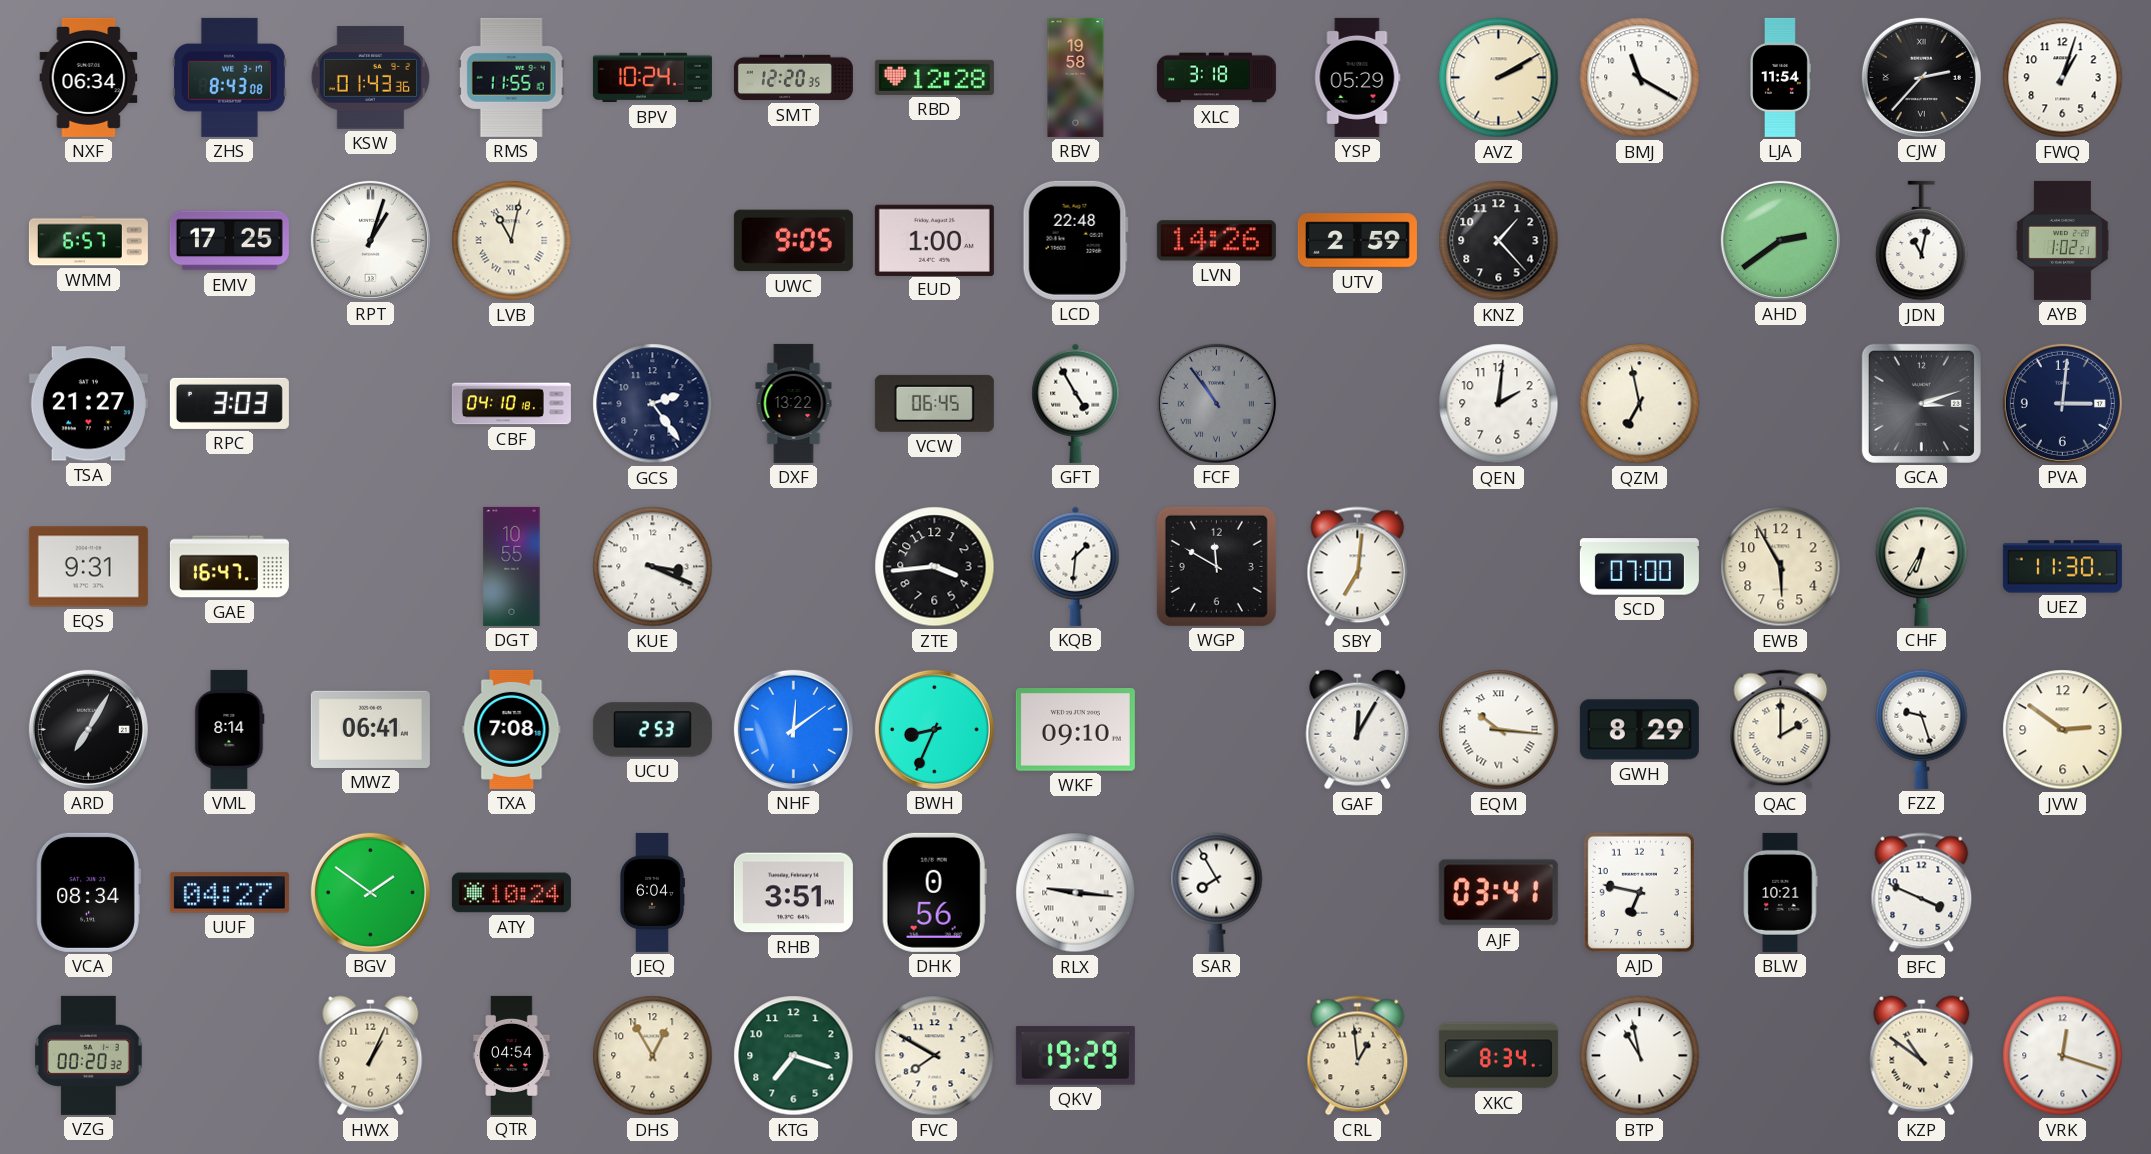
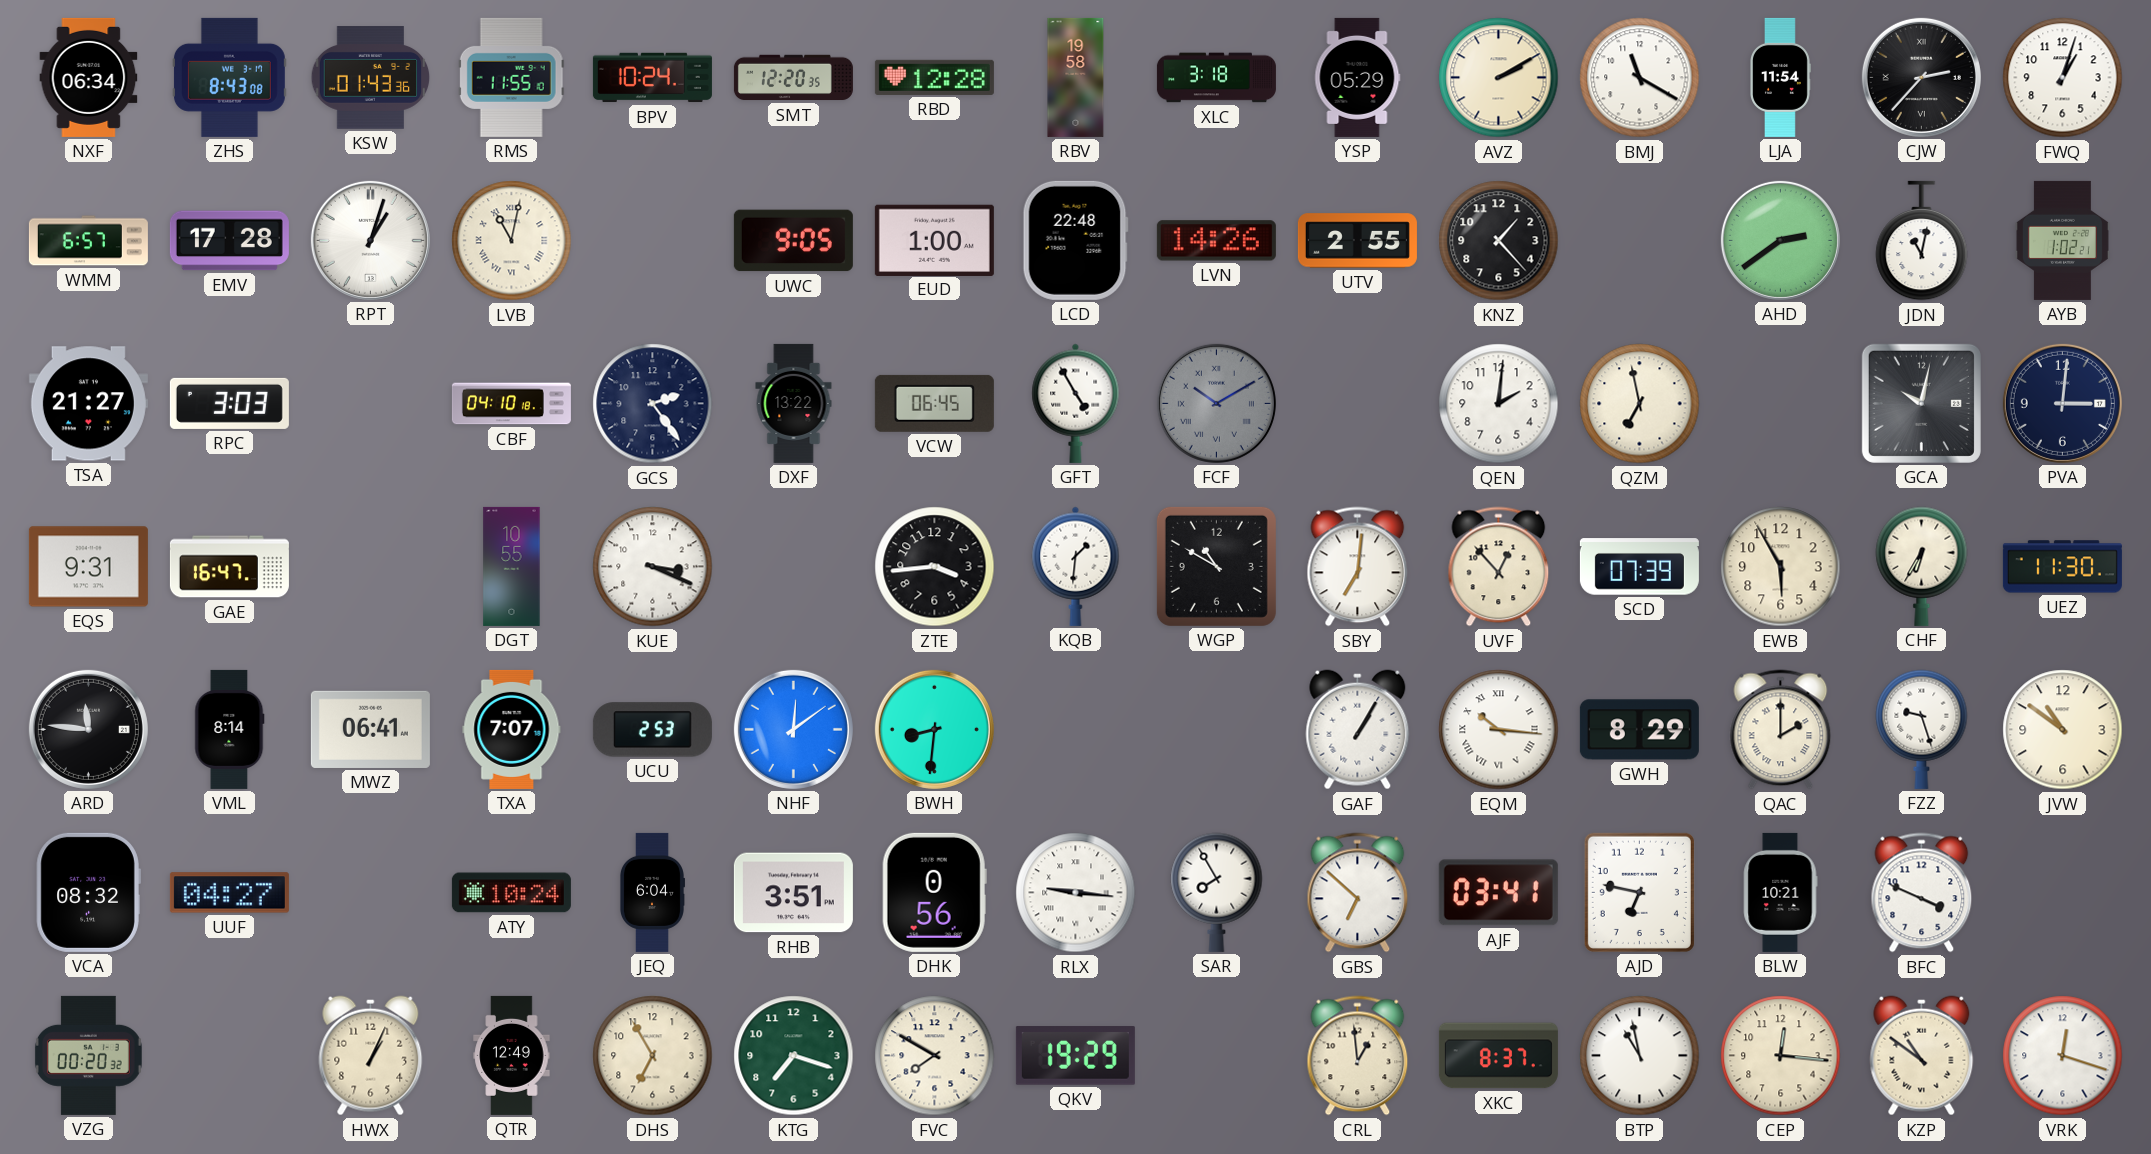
EMV: 17:25 -> 17:28 (229, 241)
UTV: 2:59 -> 2:55 (1357, 241)
FCF: 10:54 -> 10:10 (1216, 403)
GCA: 3:12 -> 10:02 (1921, 403)
WGP: 11:50 -> 10:50 (1216, 566)
UVF: none -> 12:53 (1499, 567)
SCD: 07:00 -> 07:39 (1639, 567)
ARD: 7:05 -> 11:46 (88, 729)
TXA: 7:08 -> 7:07 (512, 729)
BWH: 8:34 -> 8:31 (934, 729)
WKF: 09:10 -> none (1075, 730)
GAF: 12:05 -> 1:05 (1358, 730)
JVW: 2:51 -> 10:51 (2063, 730)
VCA: 08:34 -> 08:32 (88, 892)
BGV: 1:51 -> none (370, 892)
GBS: none -> 6:52 (1358, 893)
QTR: 04:54 -> 12:49 (512, 1055)
DHS: 12:55 -> 6:55 (653, 1056)
XKC: 8:34 -> 8:37 (1498, 1056)
CEP: none -> 12:16 (1781, 1056)
